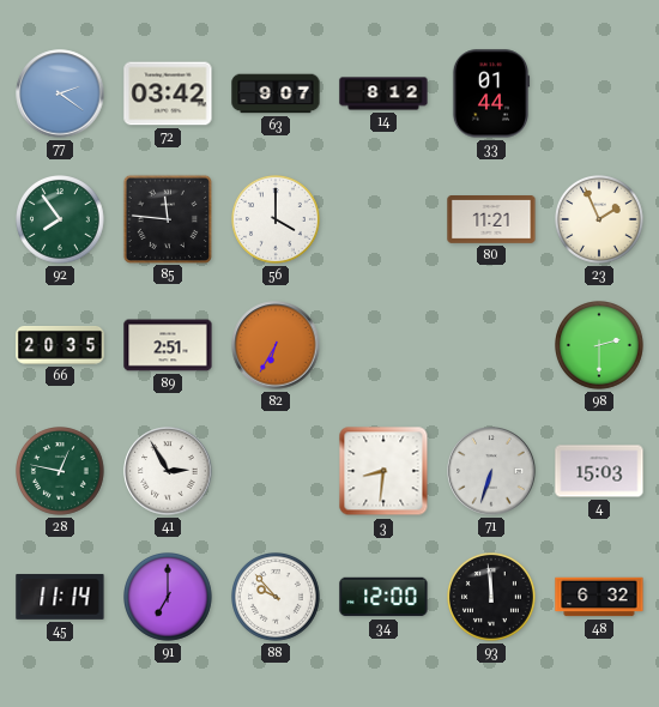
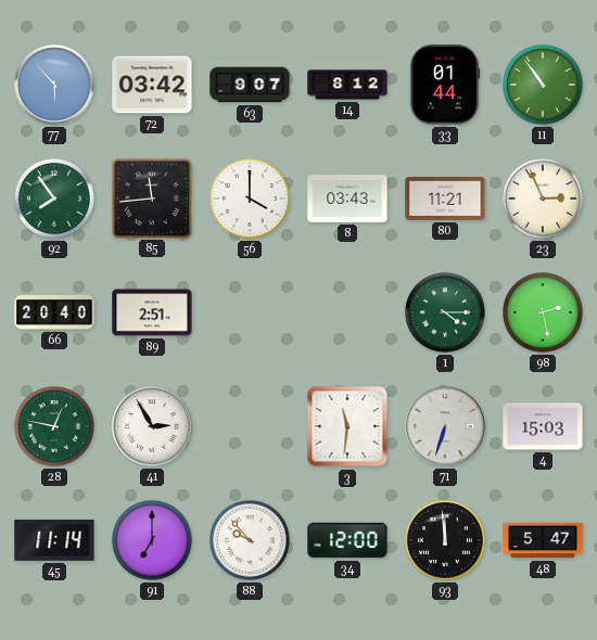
77: 2:21 -> 5:53 (54, 85)
11: none -> 10:54 (544, 86)
85: 11:46 -> 11:44 (151, 197)
8: none -> 03:43 (347, 199)
23: 1:56 -> 2:56 (544, 200)
66: 20:35 -> 20:40 (54, 313)
82: 6:35 -> none (276, 345)
1: none -> 4:15 (446, 313)
98: 2:30 -> 2:28 (544, 313)
3: 8:31 -> 11:31 (347, 426)
48: 6:32 -> 5:47 (543, 540)
